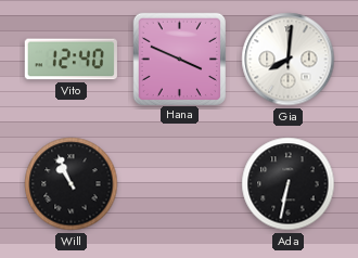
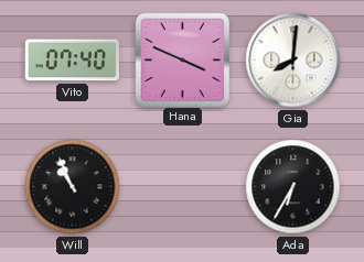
Vito: 12:40 -> 07:40 (72, 61)
Ada: 6:32 -> 6:35 (293, 187)
